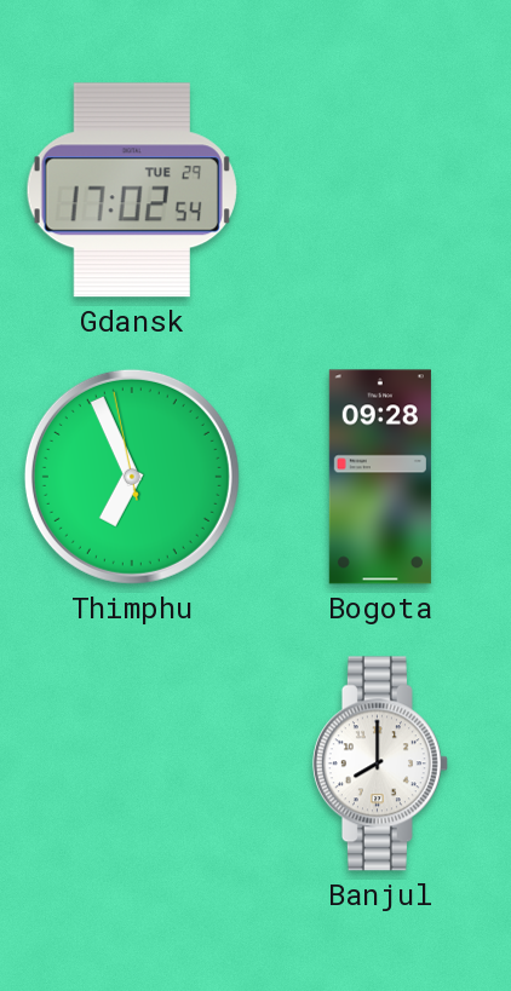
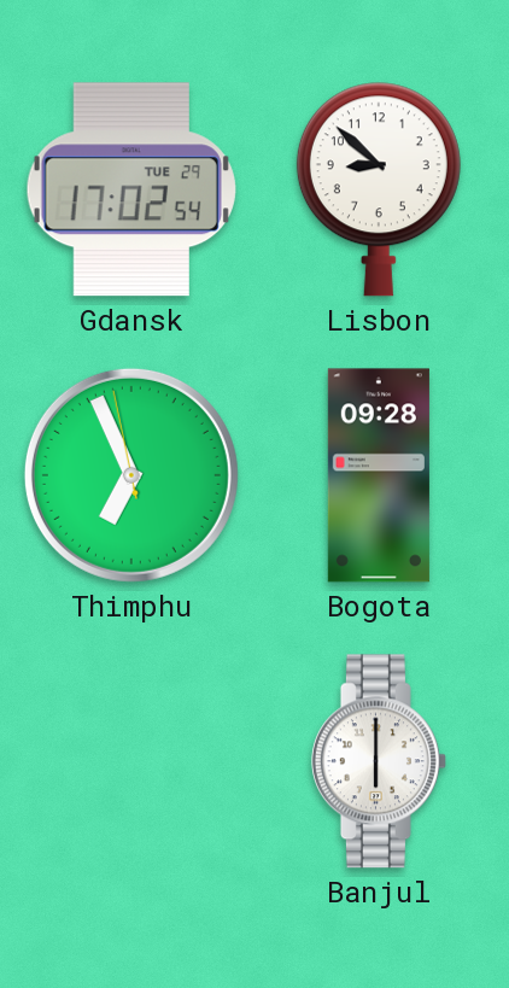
Lisbon: none -> 8:52 (379, 189)
Banjul: 8:00 -> 6:00 (379, 761)
